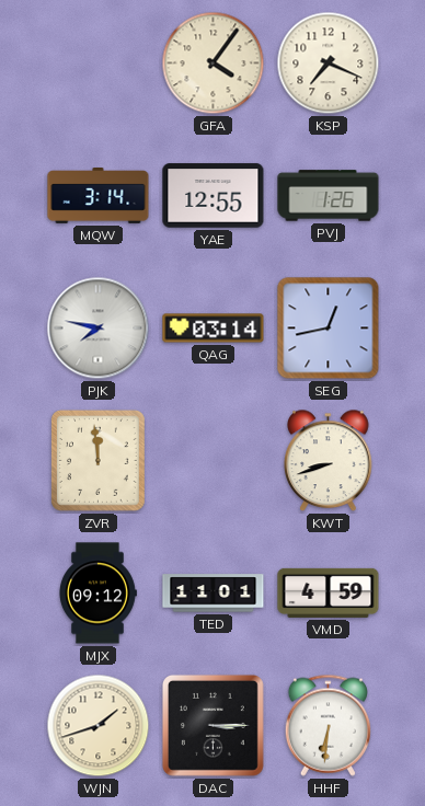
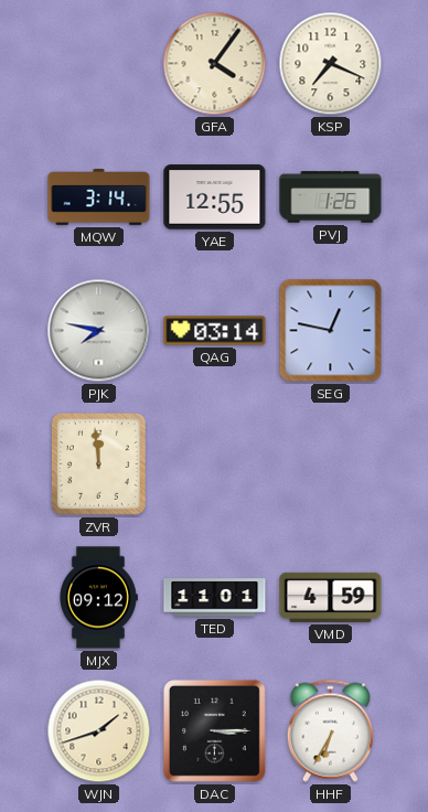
SEG: 12:43 -> 12:47 (331, 331)
KWT: 8:42 -> none (329, 461)
HHF: 6:31 -> 6:35 (330, 730)
